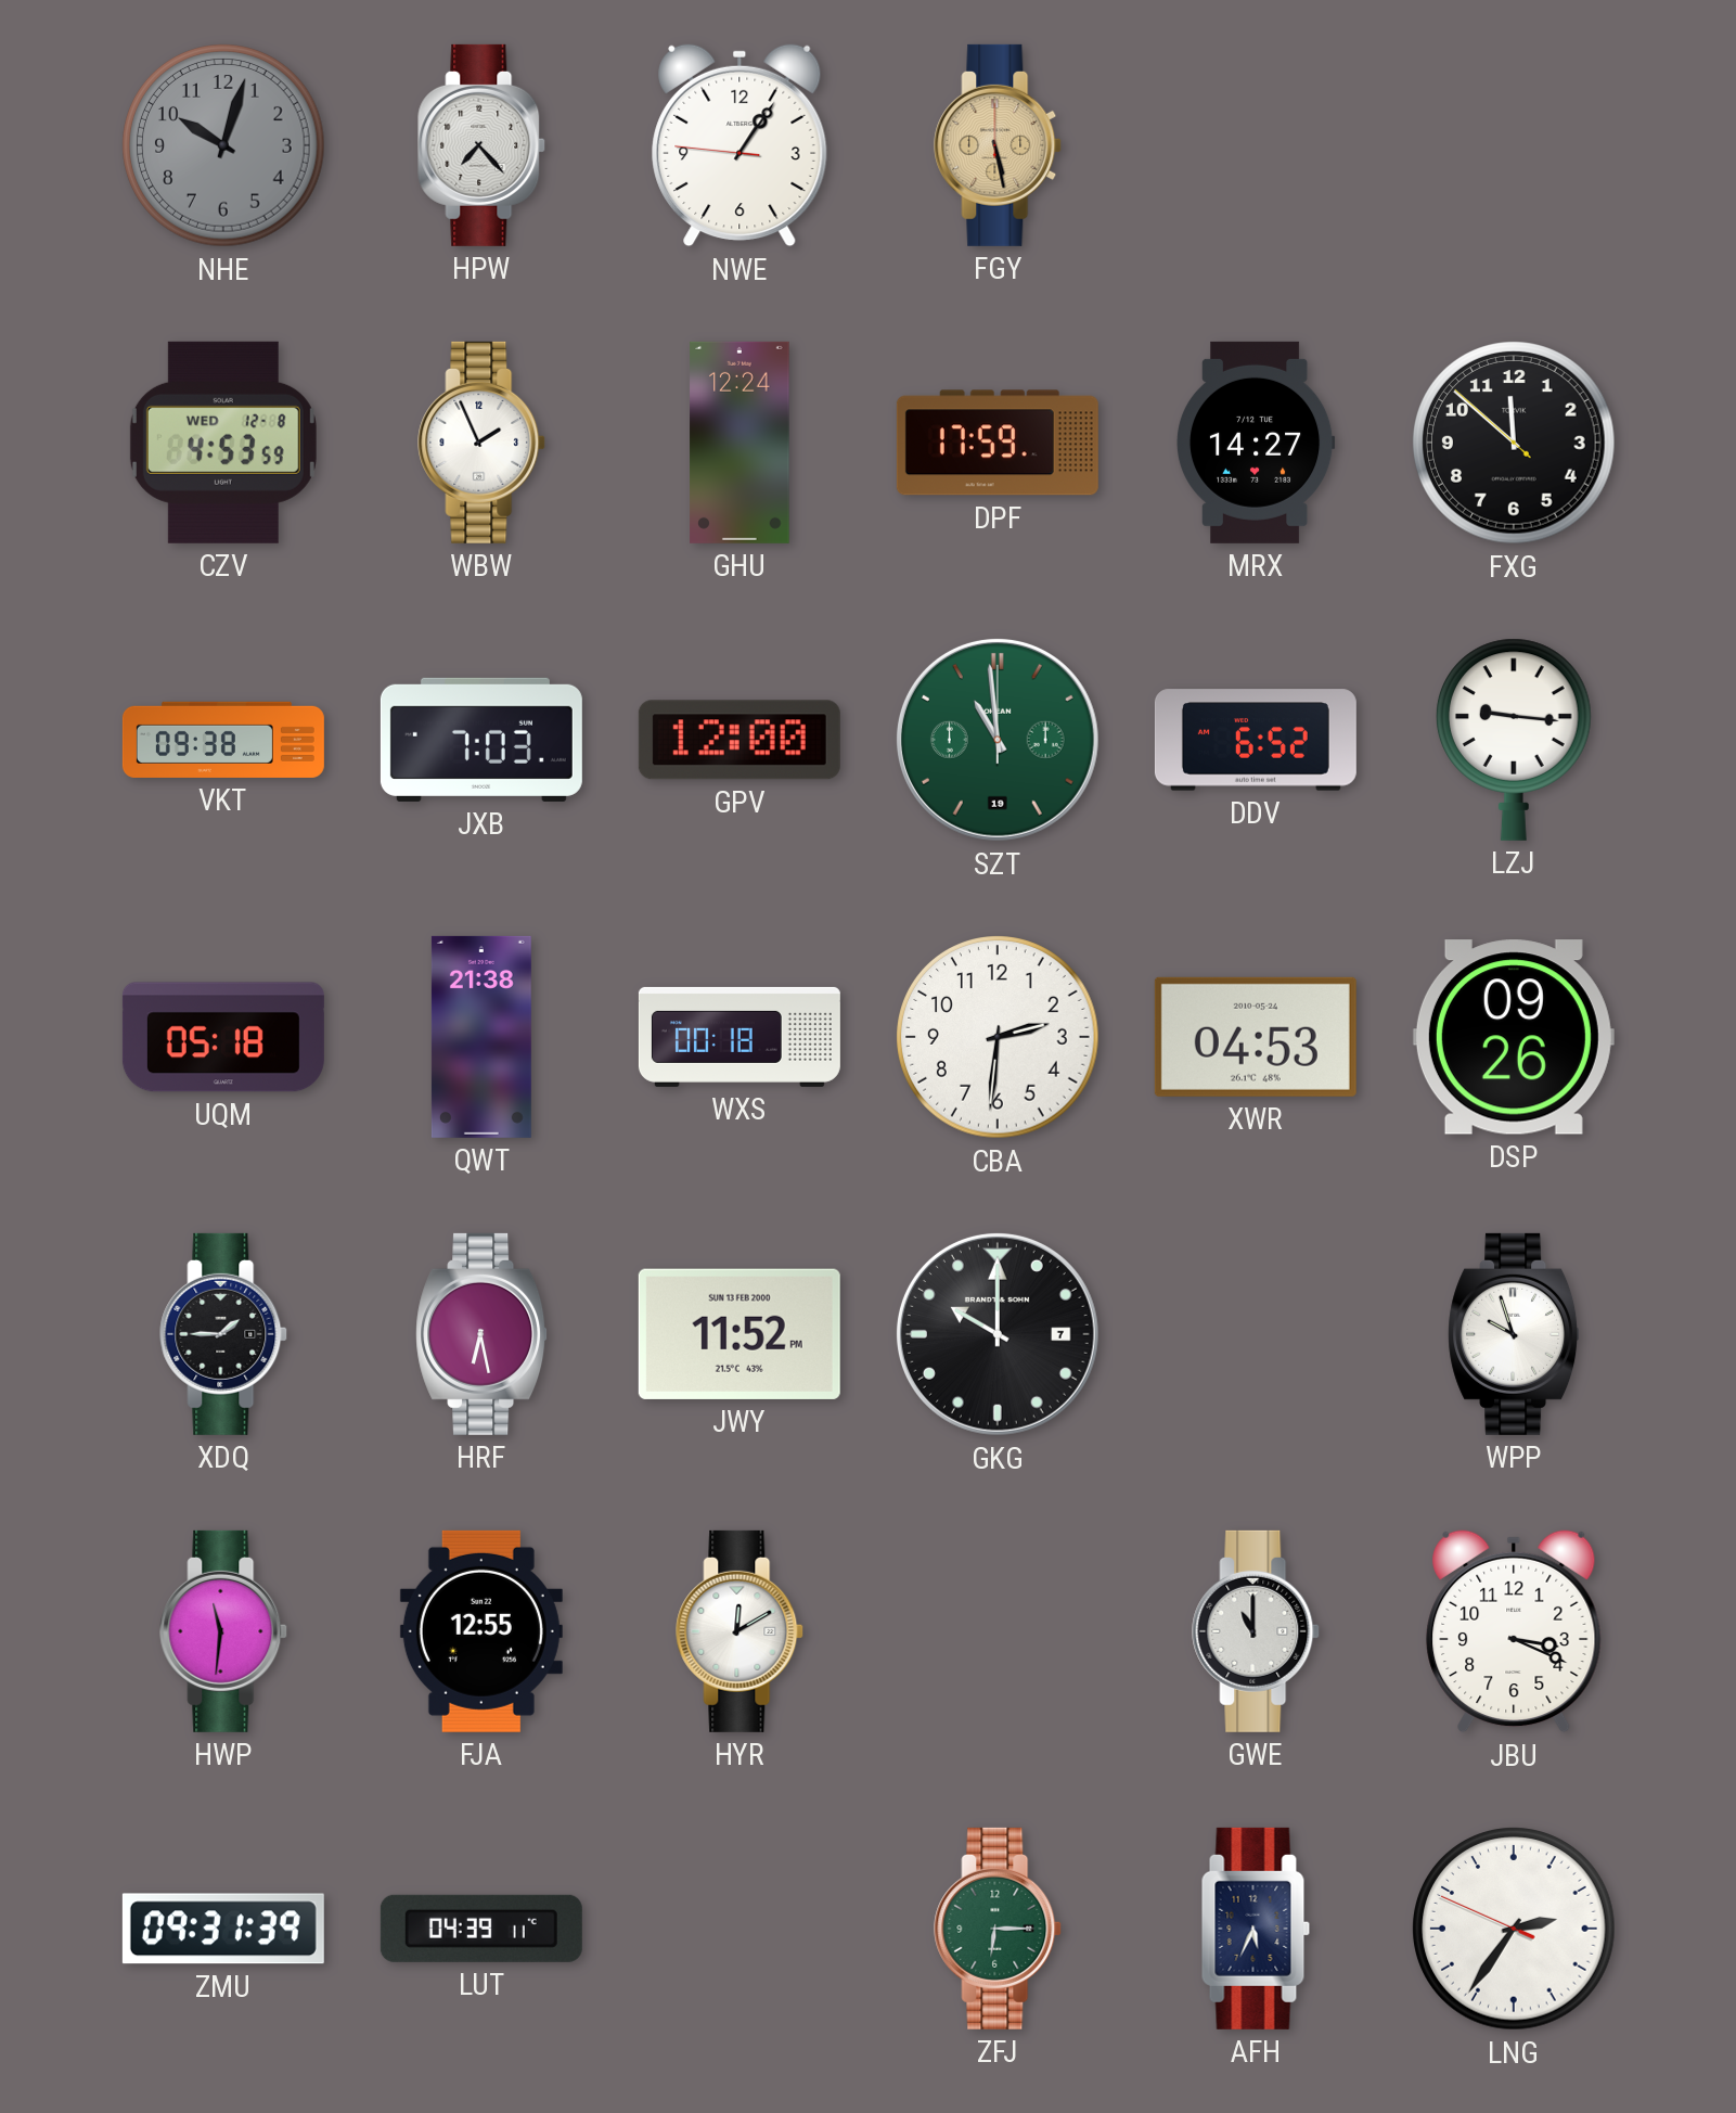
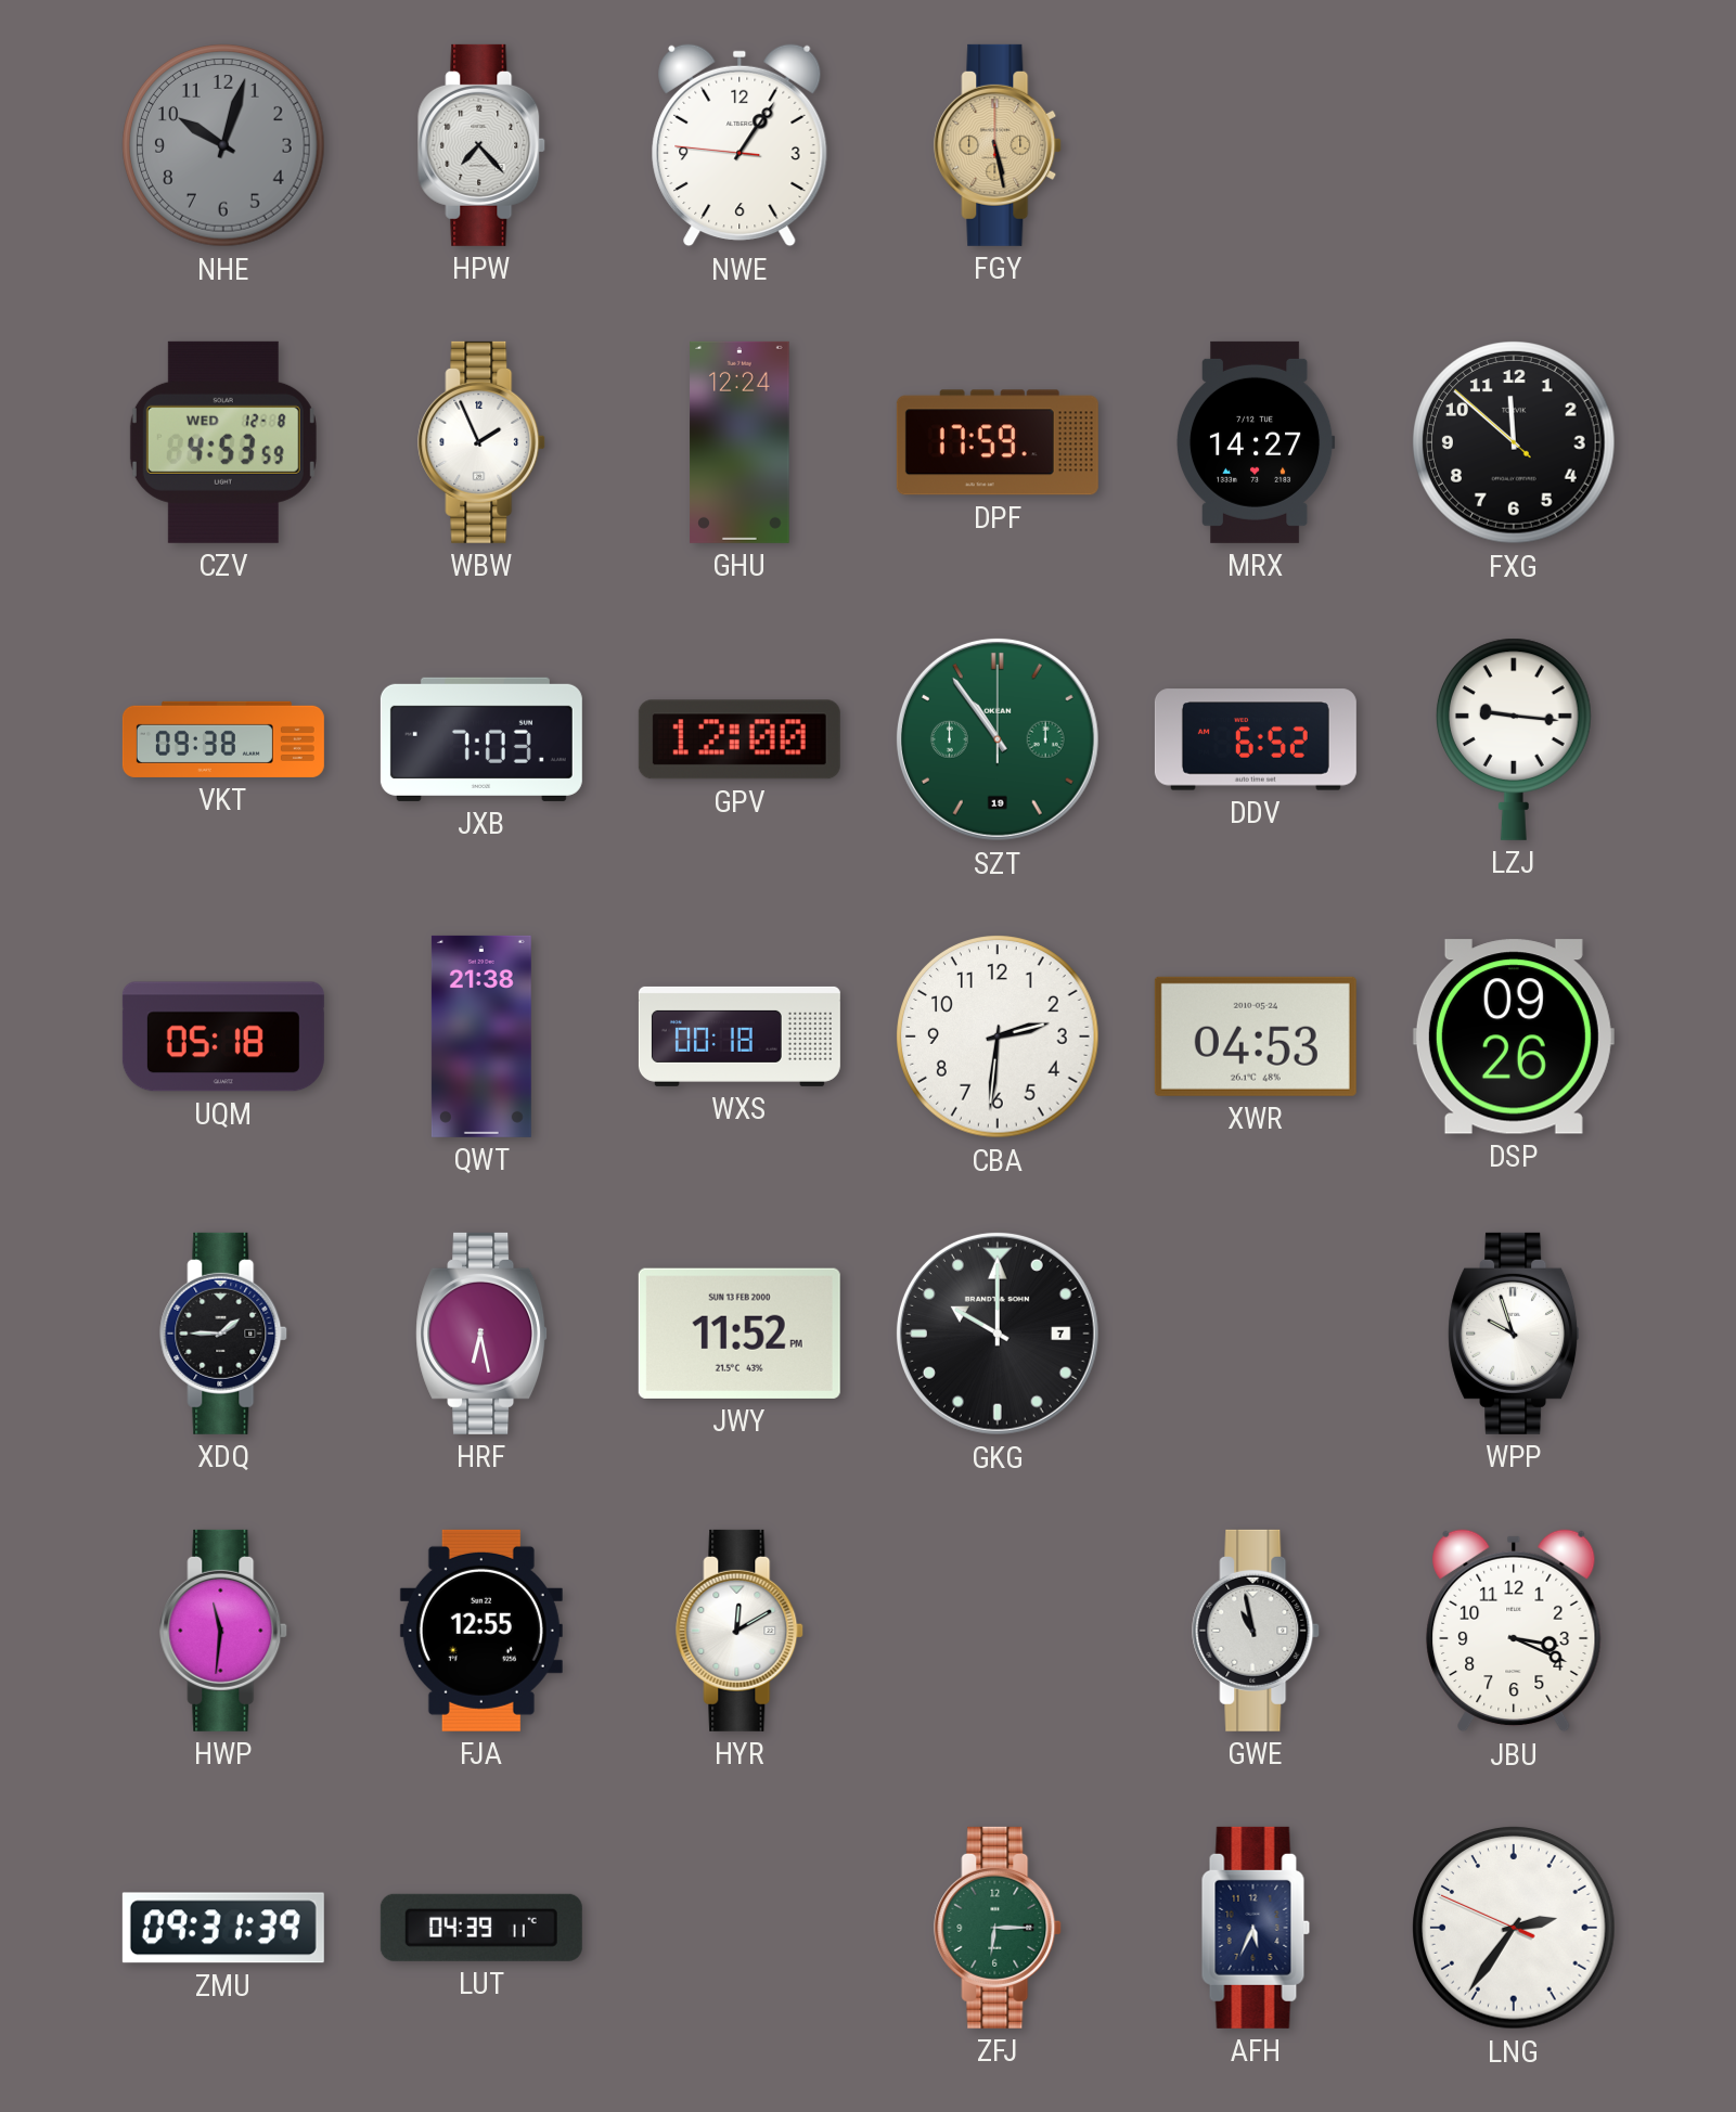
SZT: 10:59 -> 10:54 (998, 739)
GWE: 11:00 -> 10:58 (1257, 1631)
